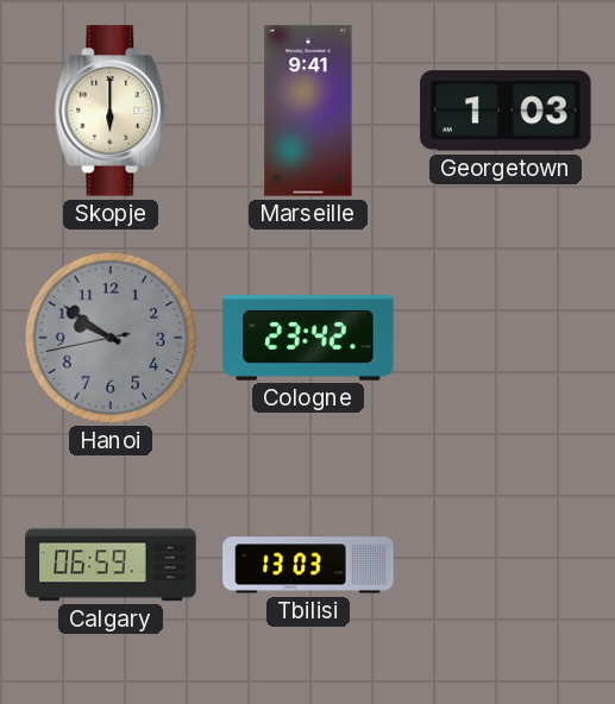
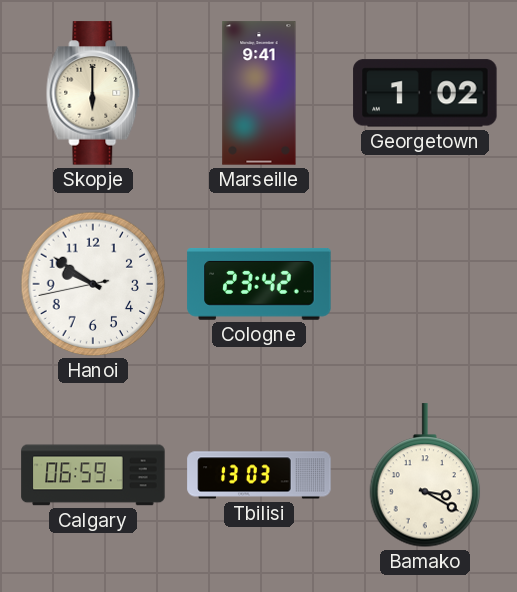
Georgetown: 1:03 -> 1:02 (425, 93)
Hanoi dial: grey -> white (93, 284)
Bamako: none -> 3:20 (425, 476)
